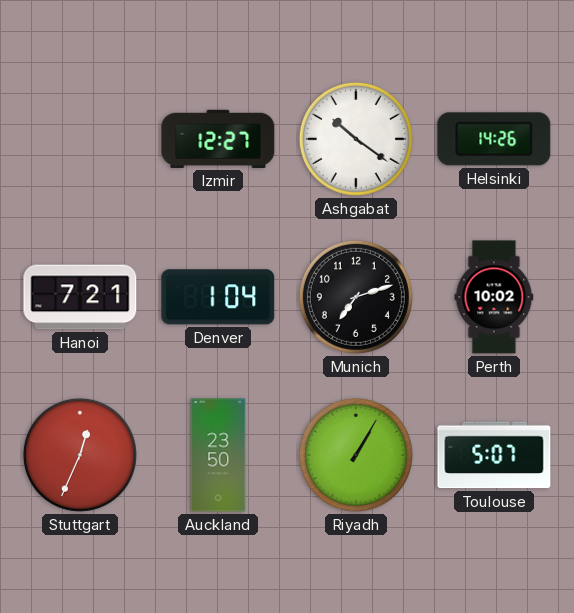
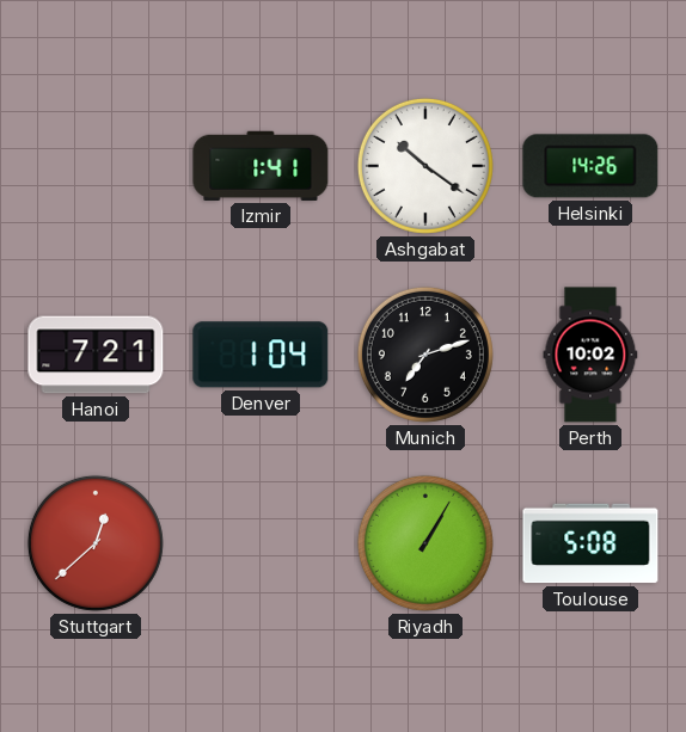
Izmir: 12:27 -> 1:41 (261, 166)
Stuttgart: 12:34 -> 12:38 (96, 543)
Auckland: 23:50 -> none (218, 455)
Toulouse: 5:07 -> 5:08 (590, 543)
